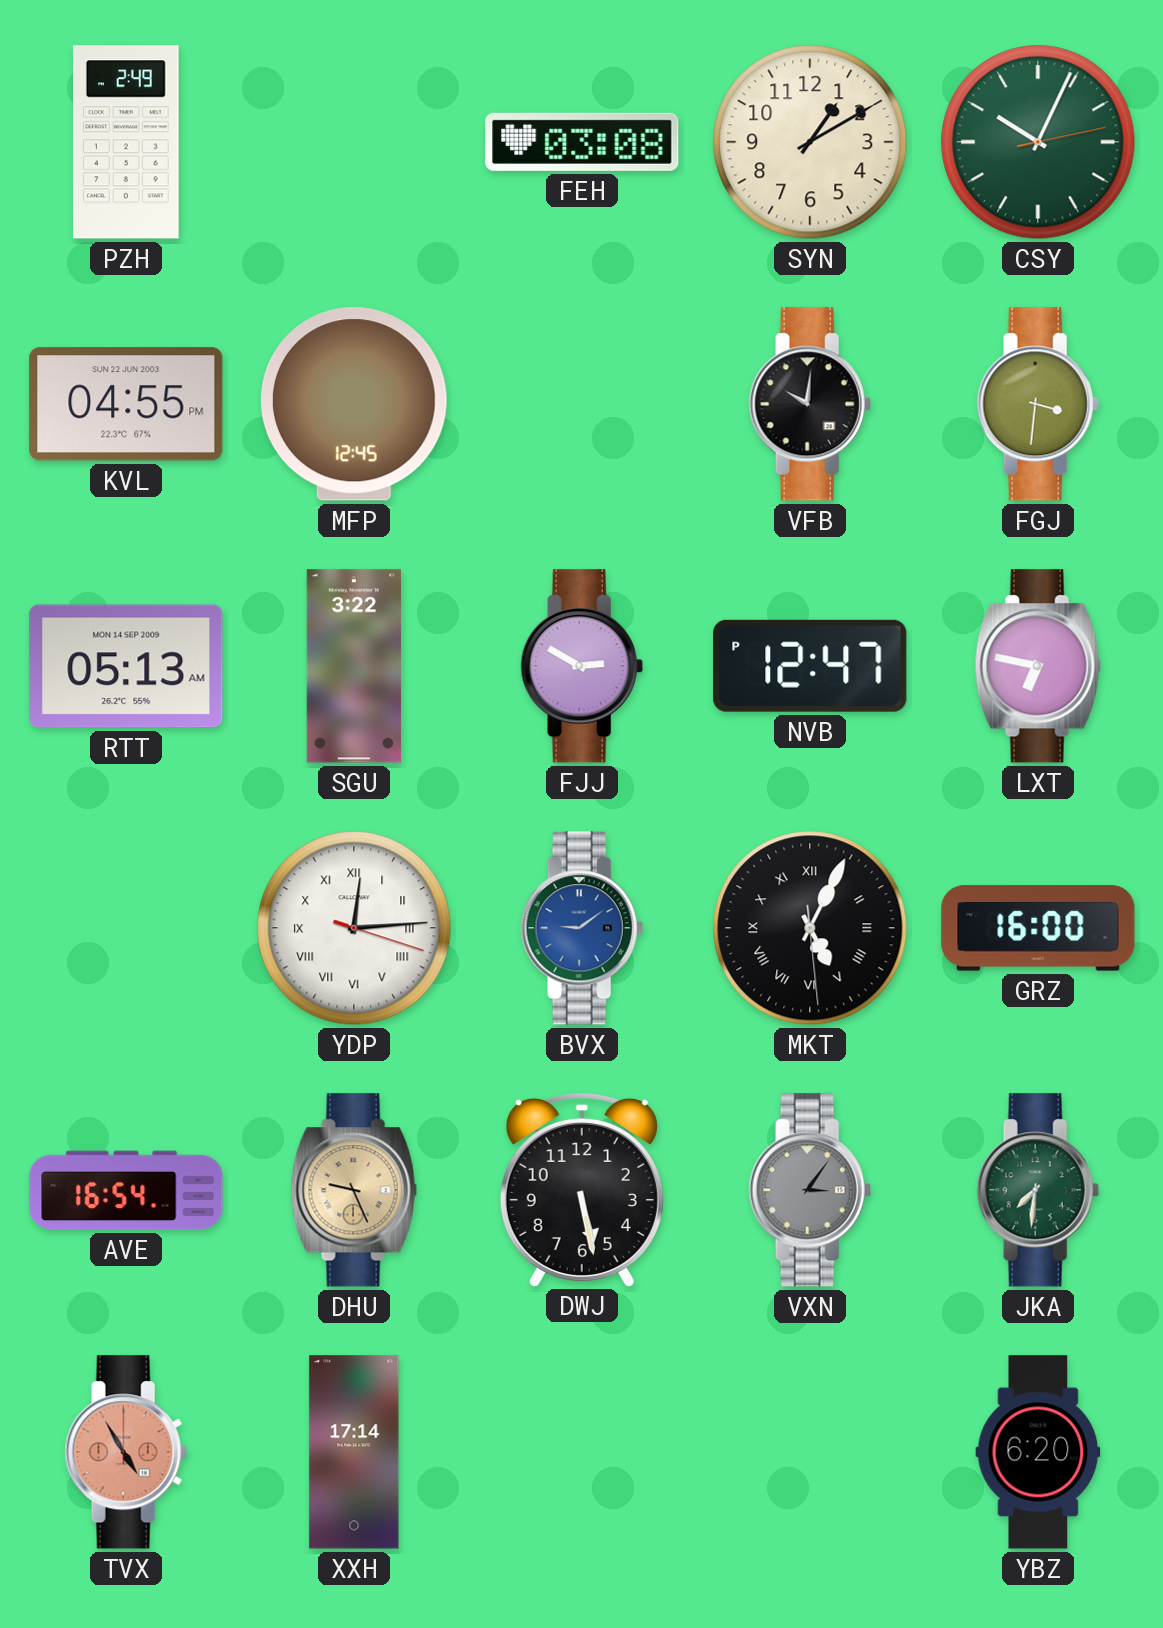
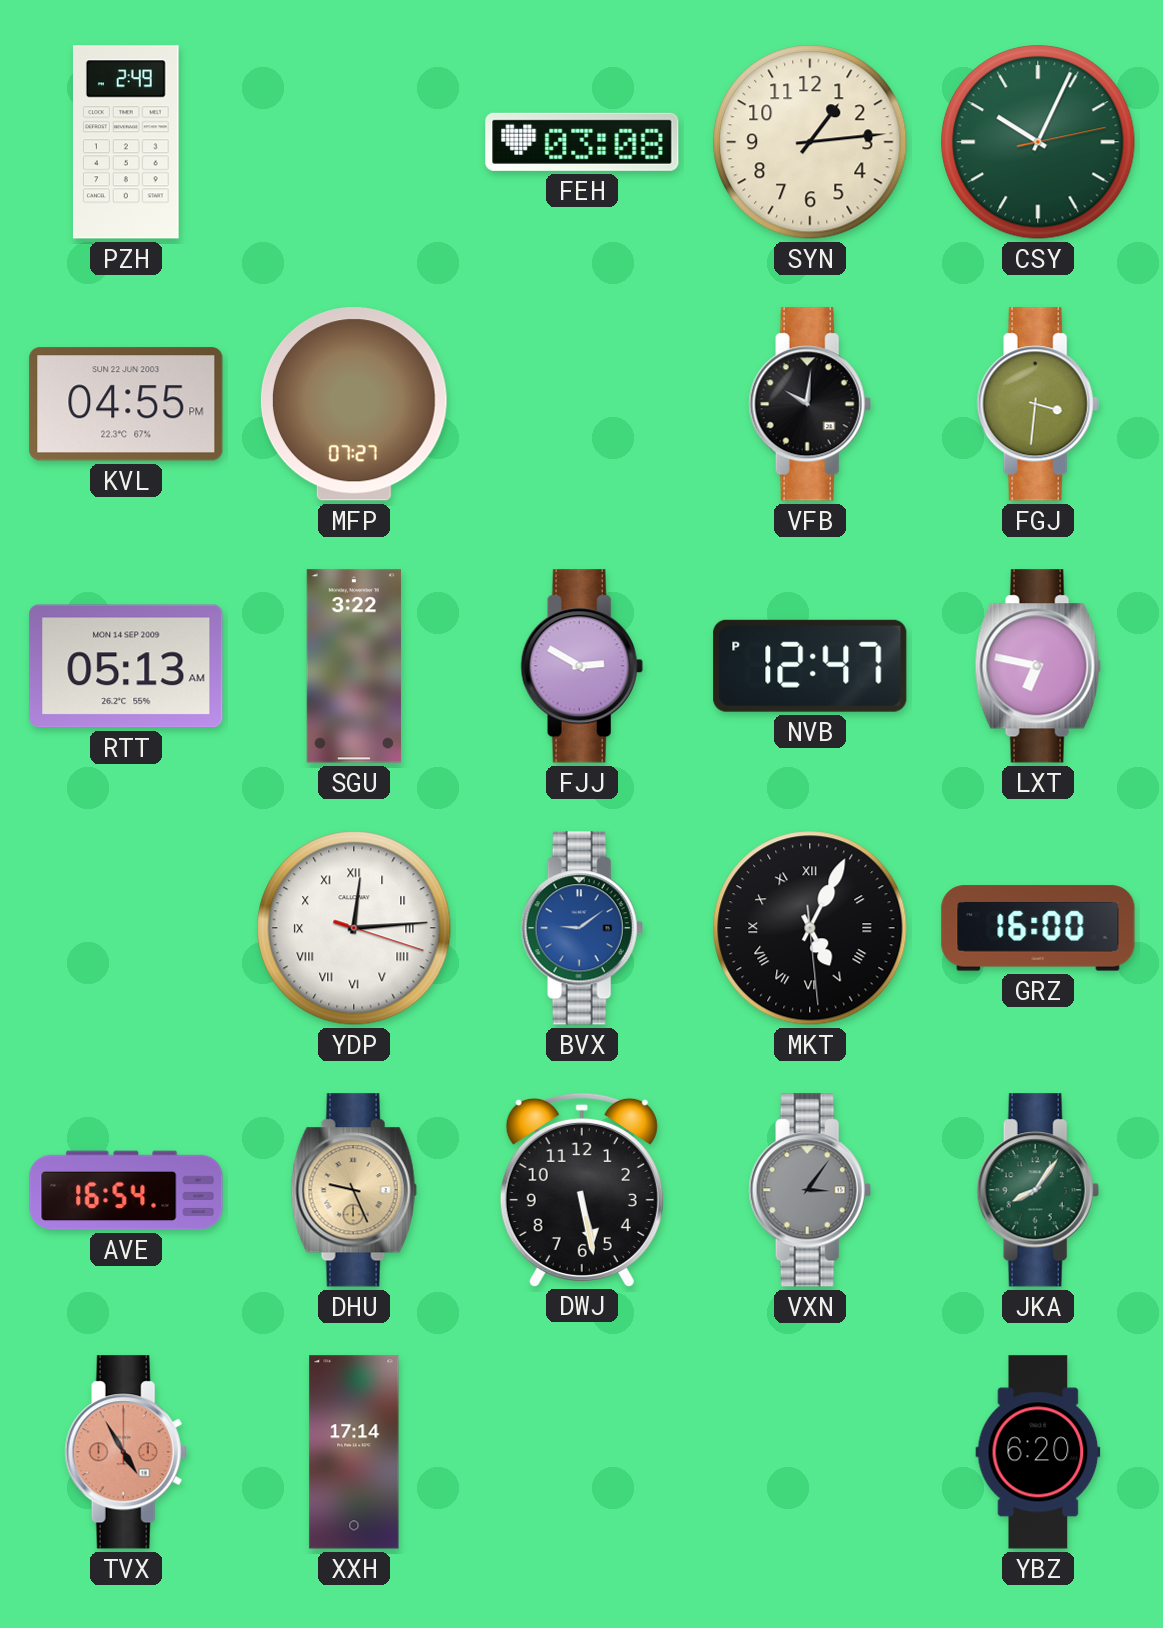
SYN: 1:10 -> 1:14 (810, 142)
MFP: 12:45 -> 07:27 (354, 404)
JKA: 7:31 -> 8:06 (1038, 1190)
